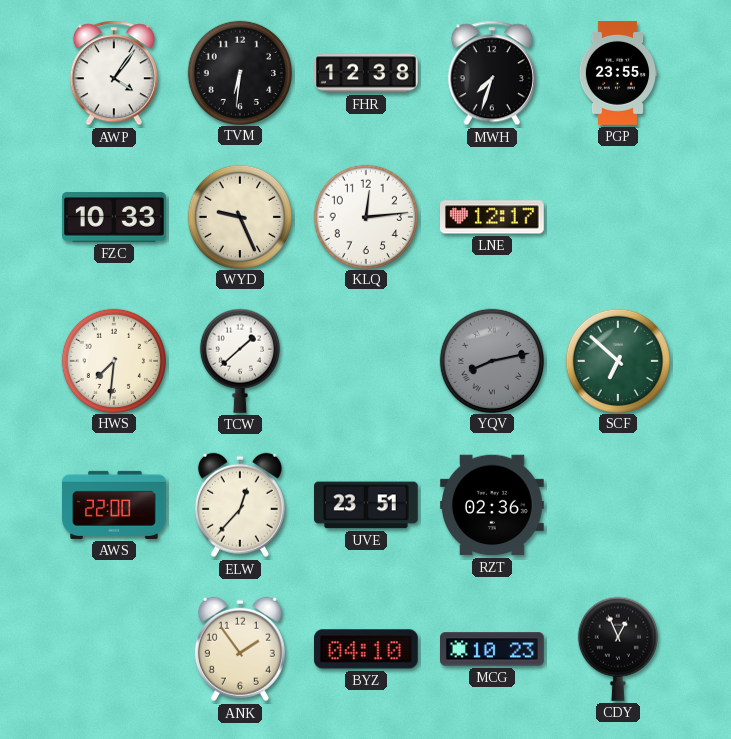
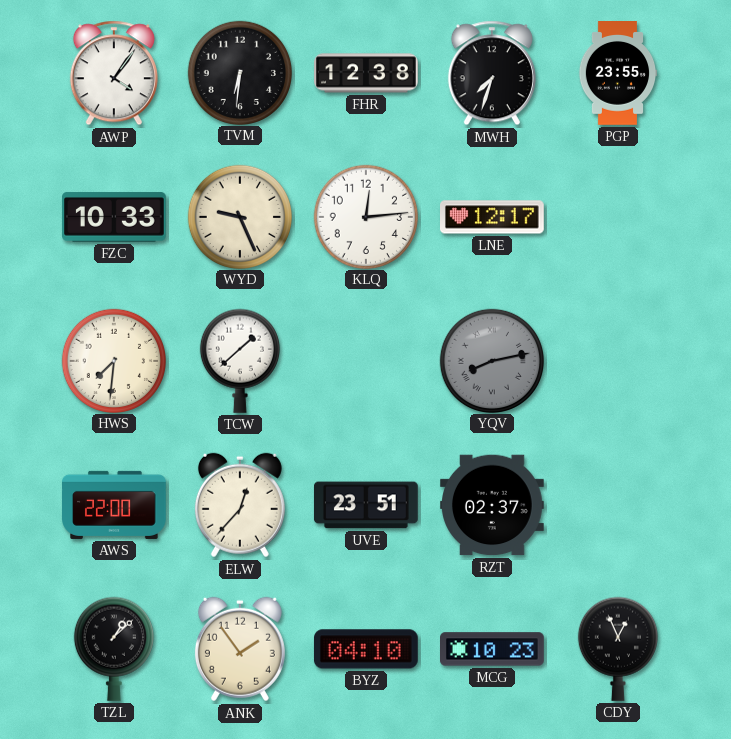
SCF: 6:52 -> none (617, 360)
RZT: 02:36 -> 02:37 (493, 505)
TZL: none -> 1:08 (114, 649)
